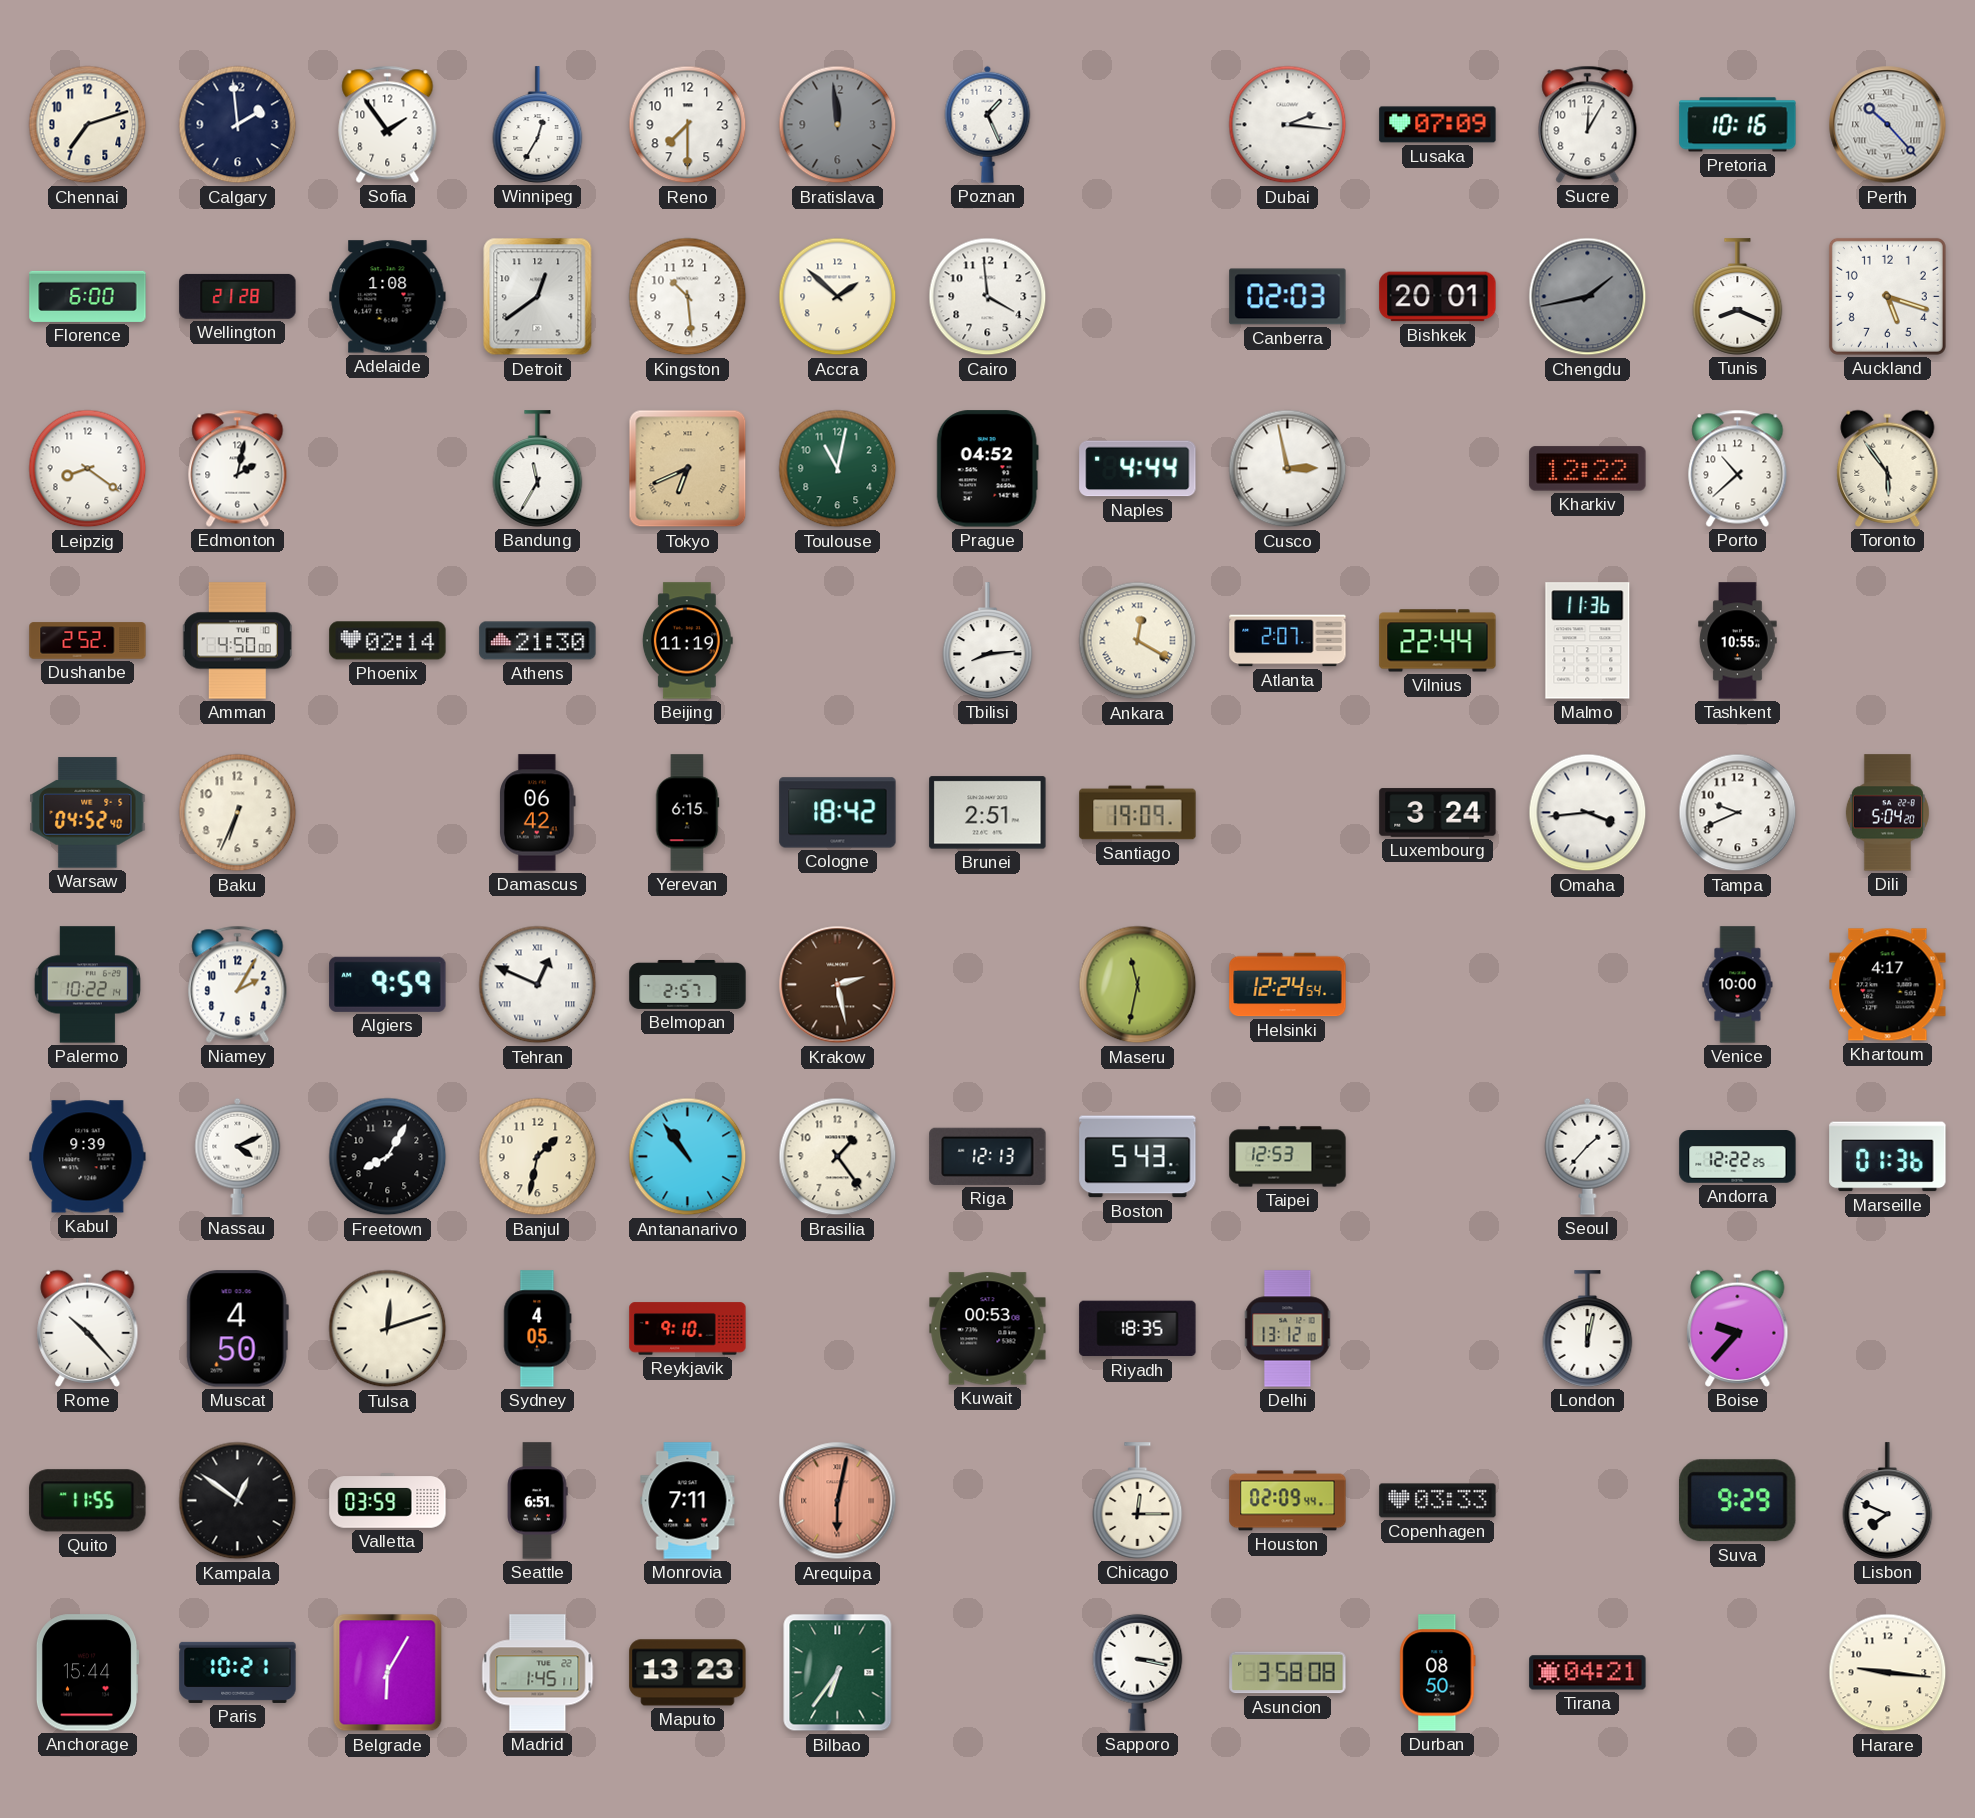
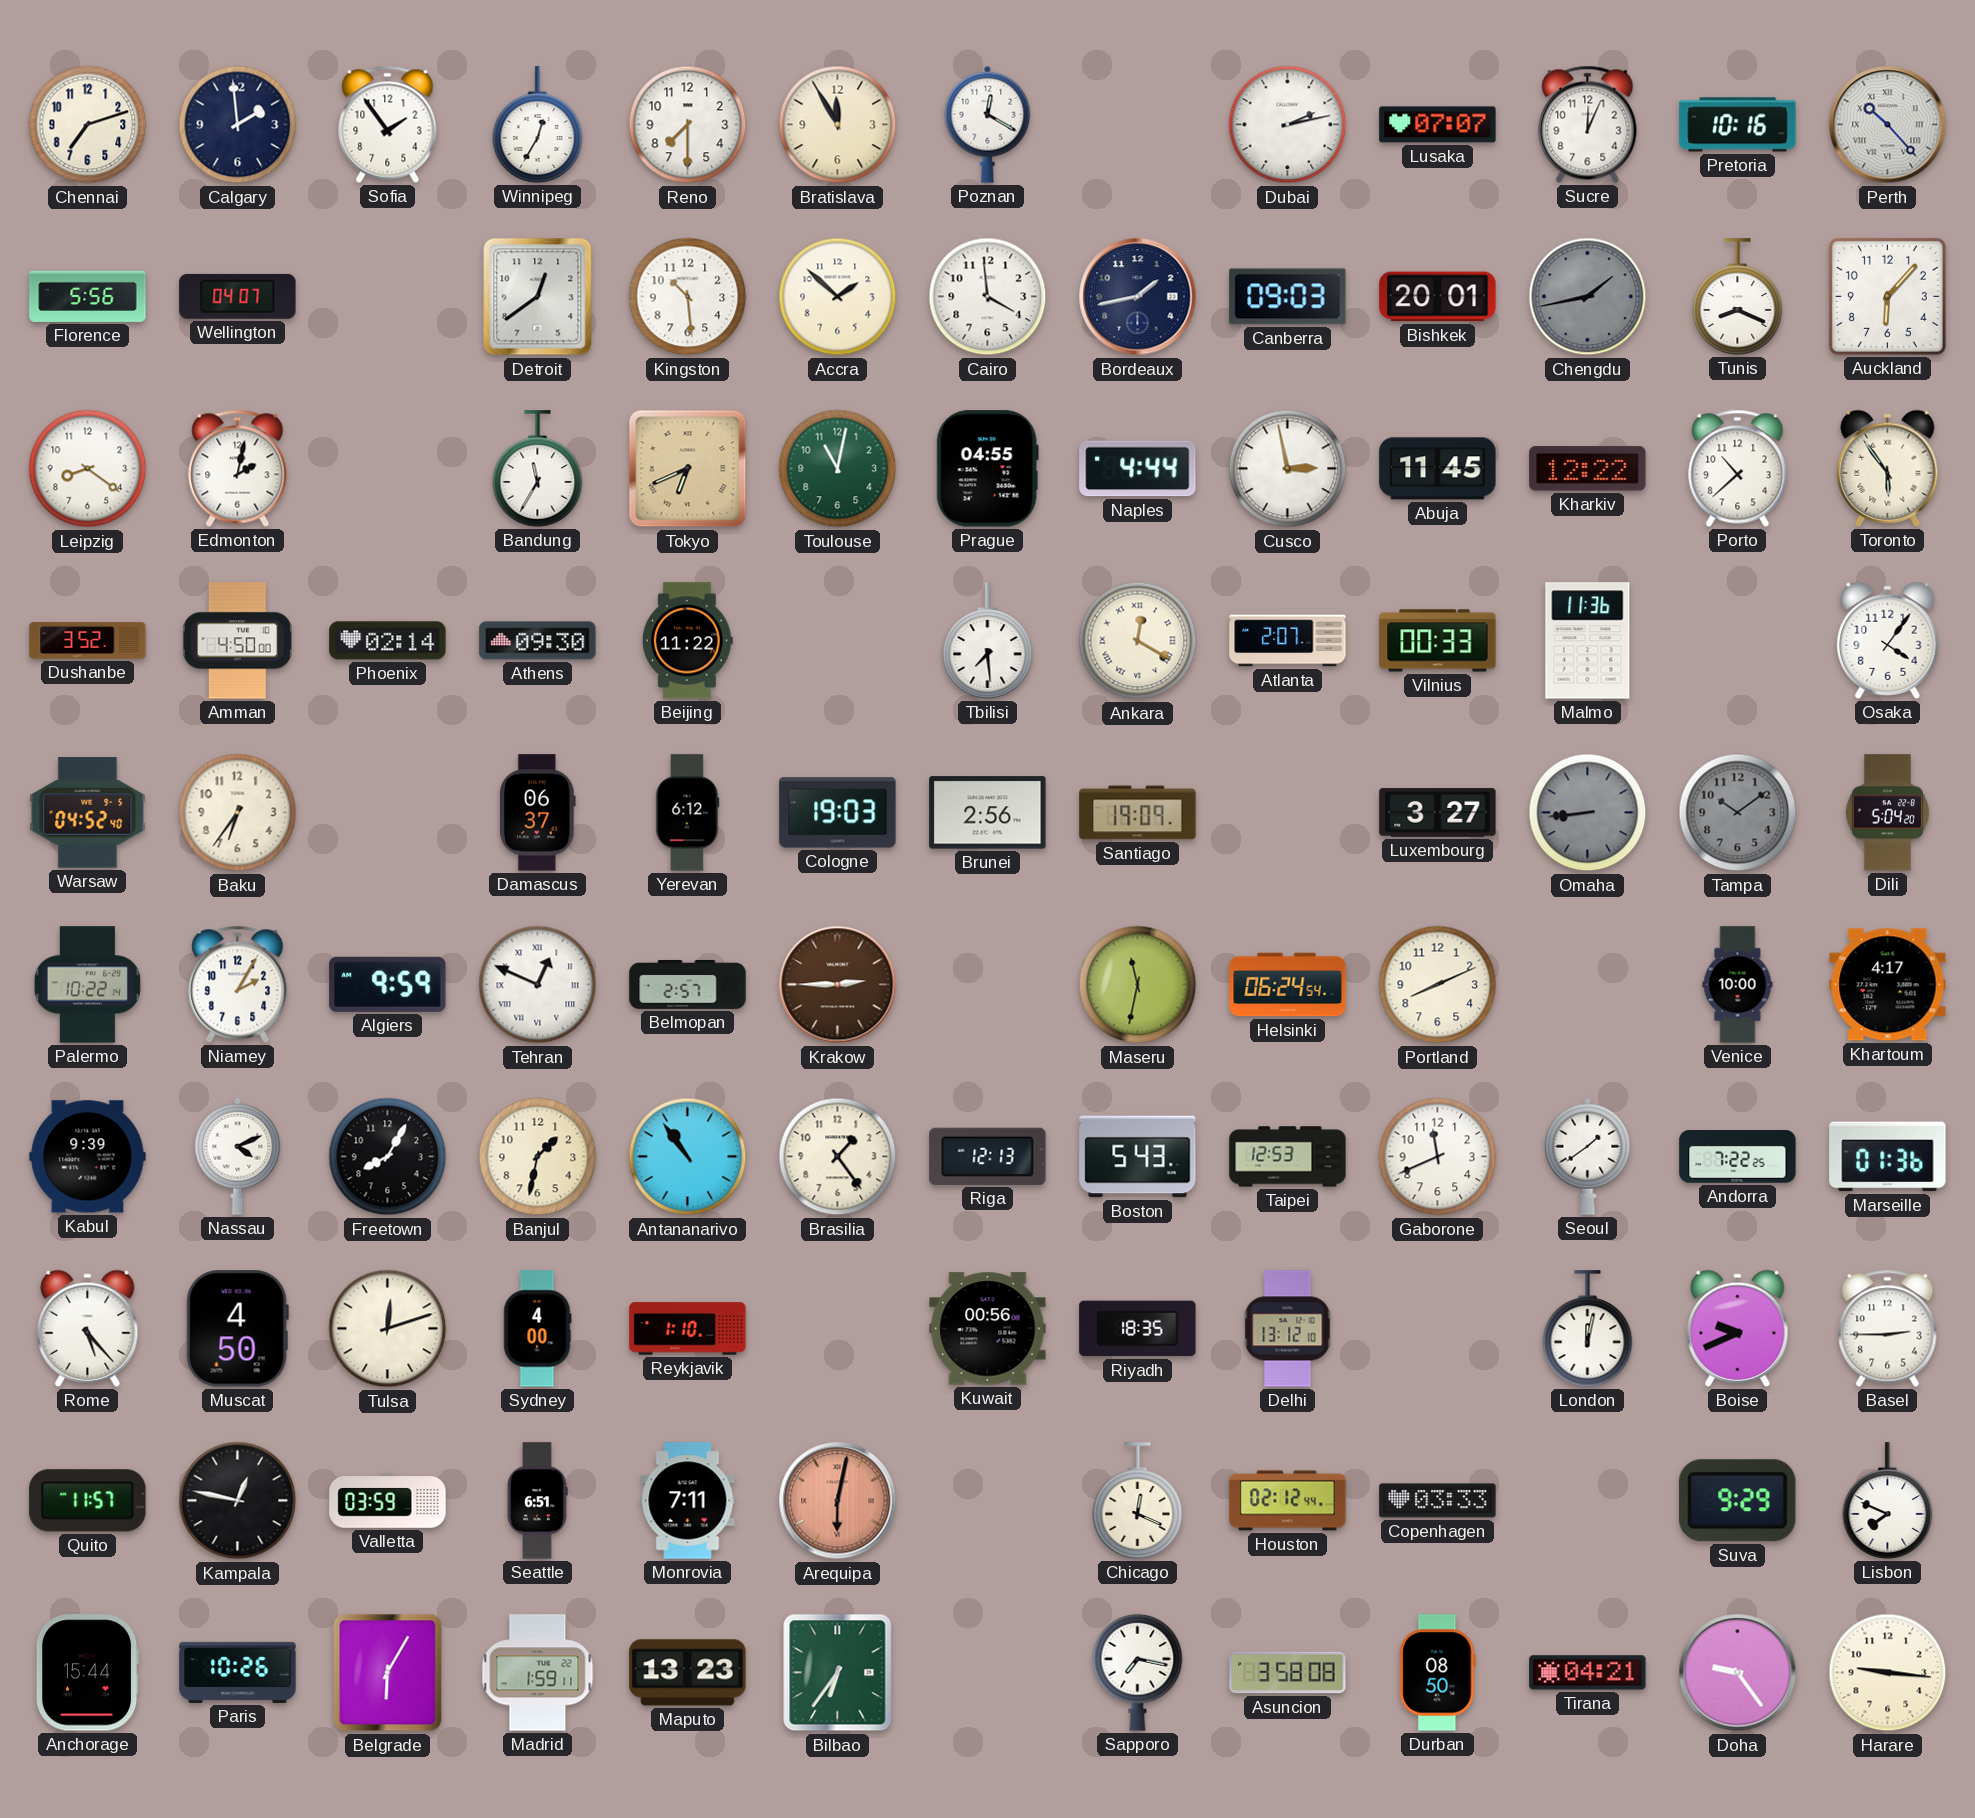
Bratislava: 11:59 -> 11:55 (838, 125)
Bratislava dial: grey -> cream (838, 125)
Poznan: 1:26 -> 12:20 (988, 124)
Dubai: 2:16 -> 2:13 (1288, 125)
Lusaka: 07:09 -> 07:07 (1438, 125)
Sucre: 12:05 -> 12:04 (1588, 124)
Florence: 6:00 -> 5:56 (88, 296)
Wellington: 21:28 -> 04:07 (238, 296)
Adelaide: 1:08 -> none (388, 297)
Bordeaux: none -> 1:43 (1138, 297)
Canberra: 02:03 -> 09:03 (1288, 297)
Auckland: 5:18 -> 6:07 (1887, 296)
Prague: 04:52 -> 04:55 (987, 469)
Abuja: none -> 11:45 (1438, 469)
Dushanbe: 2:52 -> 3:52 (88, 641)
Athens: 21:30 -> 09:30 (538, 641)
Beijing: 11:19 -> 11:22 (687, 641)
Tbilisi: 8:14 -> 7:29 (988, 641)
Vilnius: 22:44 -> 00:33 (1438, 641)
Tashkent: 10:55 -> none (1738, 641)
Osaka: none -> 4:06 (1888, 640)
Baku: 6:34 -> 6:36 (238, 813)
Damascus: 06:42 -> 06:37 (538, 813)
Yerevan: 6:15 -> 6:12 (687, 813)
Cologne: 18:42 -> 19:03 (838, 813)
Brunei: 2:51 -> 2:56 (988, 813)
Luxembourg: 3:24 -> 3:27 (1438, 813)
Omaha: 3:44 -> 8:44 (1588, 813)
Omaha dial: white -> grey (1588, 813)
Tampa: 9:41 -> 10:09 (1738, 813)
Tampa dial: white -> grey (1738, 813)
Krakow: 2:28 -> 2:45 (838, 985)
Helsinki: 12:24 -> 06:24 (1288, 985)
Portland: none -> 8:11 (1438, 985)
Gaborone: none -> 11:41 (1438, 1157)
Seoul: 1:37 -> 1:39 (1588, 1156)
Andorra: 12:22 -> 7:22 (1738, 1157)
Rome: 10:23 -> 5:23 (88, 1328)
Sydney: 4:05 -> 4:00 (538, 1329)
Reykjavik: 9:10 -> 1:10 (688, 1329)
Kuwait: 00:53 -> 00:56 (988, 1329)
Boise: 9:37 -> 9:41 (1738, 1328)
Basel: none -> 2:45 (1888, 1328)
Quito: 11:55 -> 11:57 (88, 1501)
Kampala: 12:51 -> 12:47 (238, 1501)
Chicago: 12:15 -> 12:19 (1138, 1501)
Houston: 02:09 -> 02:12 (1288, 1501)
Paris: 10:21 -> 10:26 (238, 1672)
Madrid: 1:45 -> 1:59 (538, 1673)
Sapporo: 3:17 -> 7:17 (1138, 1672)
Doha: none -> 9:24 (1738, 1673)
